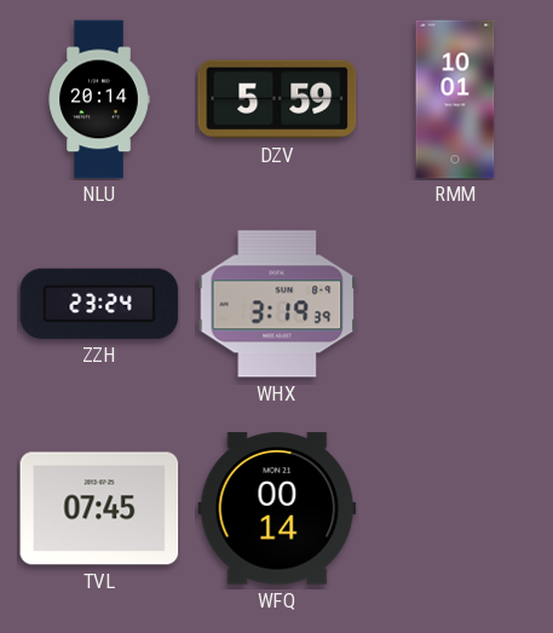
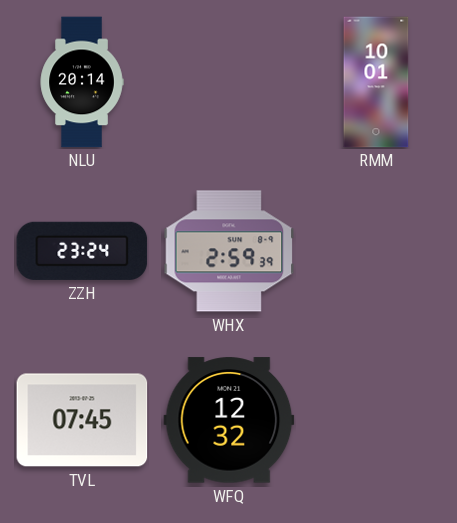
DZV: 5:59 -> none (277, 99)
WHX: 3:19 -> 2:59 (229, 251)
WFQ: 00:14 -> 12:32 (229, 420)
